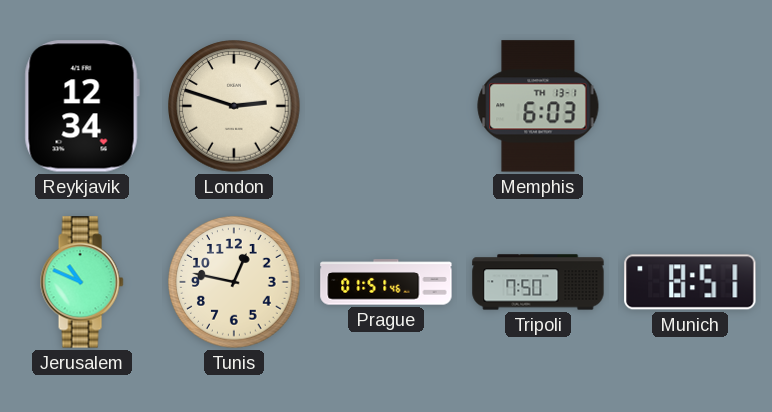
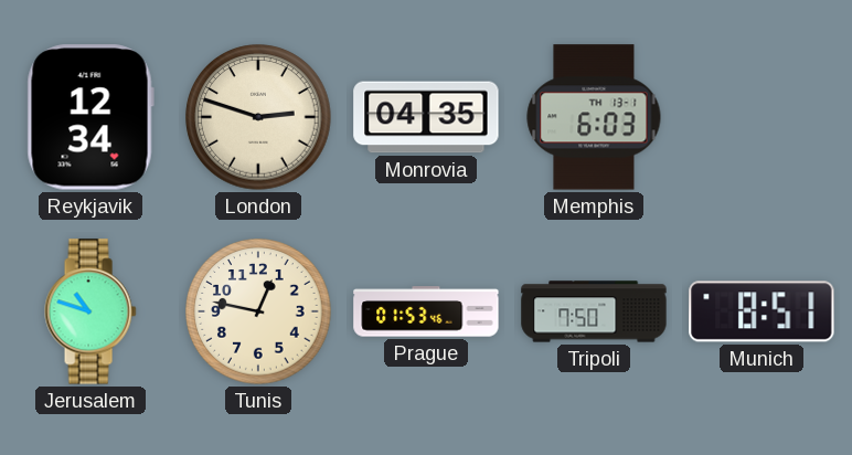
Monrovia: none -> 04:35 (426, 117)
Jerusalem: 10:49 -> 10:48 (90, 311)
Prague: 01:51 -> 01:53 (426, 311)
